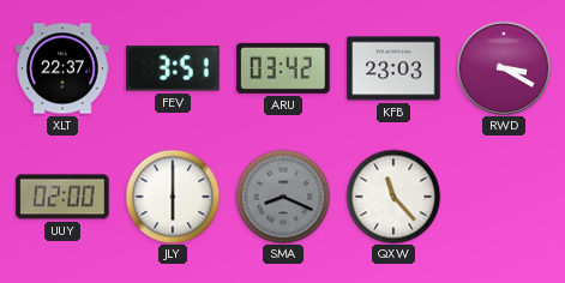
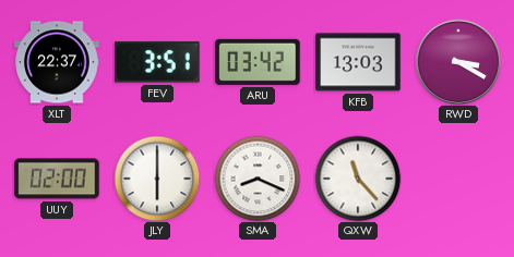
KFB: 23:03 -> 13:03 (358, 62)
SMA dial: grey -> white (258, 179)
